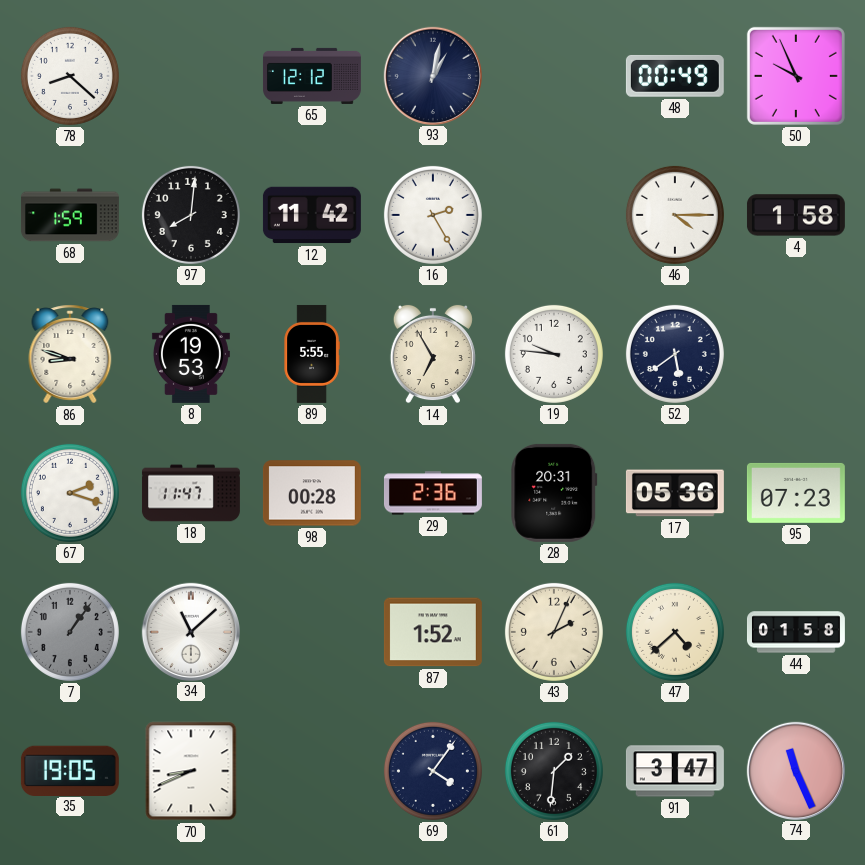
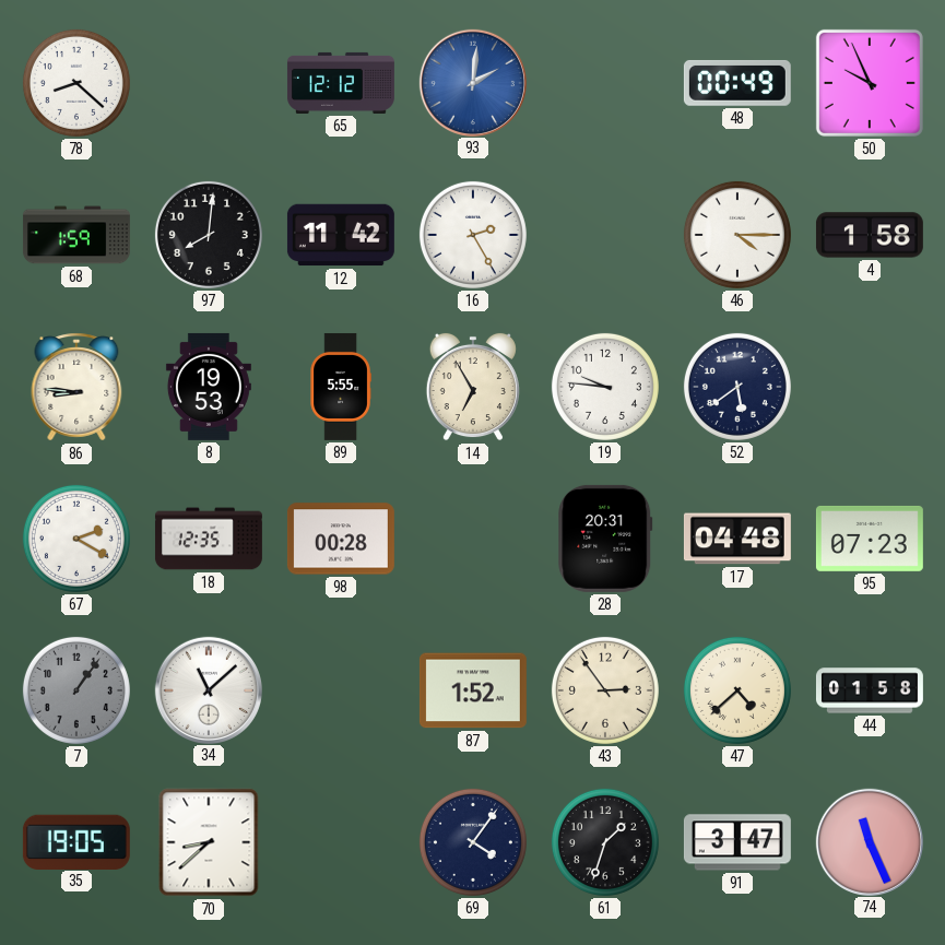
93: 1:02 -> 2:01 (472, 82)
93 dial: navy -> blue (472, 82)
86: 8:48 -> 8:46 (76, 387)
67: 2:18 -> 2:20 (76, 539)
18: 11:47 -> 12:35 (209, 539)
29: 2:36 -> none (433, 493)
17: 05:36 -> 04:48 (737, 539)
43: 2:04 -> 2:54 (605, 690)
70: 8:41 -> 8:38 (209, 842)
61: 1:31 -> 1:33 (605, 842)
